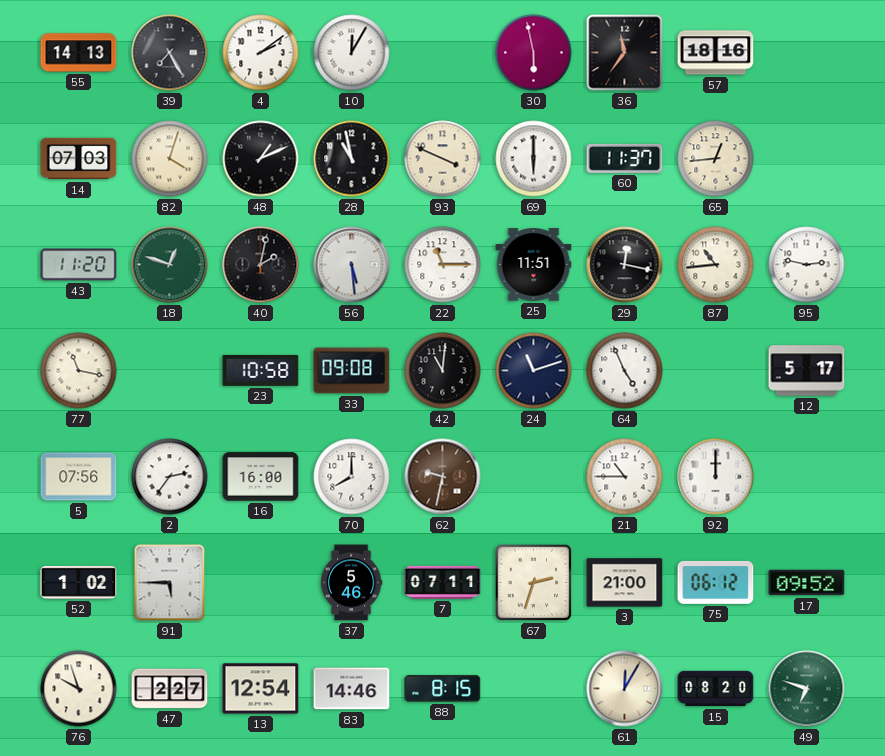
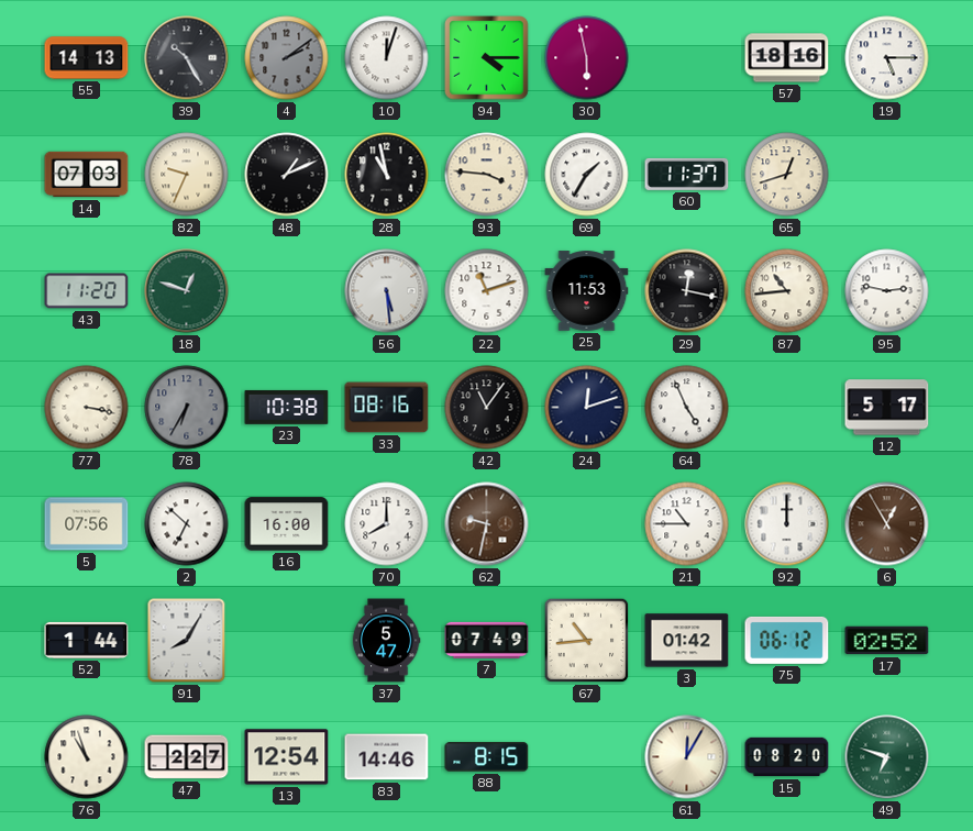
39: 7:25 -> 10:25 (187, 58)
4 dial: white -> grey (287, 58)
10: 12:05 -> 12:03 (387, 58)
94: none -> 4:15 (487, 58)
36: 11:36 -> none (625, 53)
19: none -> 5:15 (887, 58)
82: 4:03 -> 9:34 (187, 175)
93: 3:49 -> 3:46 (487, 175)
69: 6:00 -> 1:35 (587, 175)
65: 12:44 -> 12:42 (787, 175)
40: 2:02 -> none (261, 265)
22: 11:15 -> 11:12 (487, 291)
25: 11:51 -> 11:53 (587, 291)
77: 11:17 -> 3:17 (87, 408)
78: none -> 6:35 (187, 408)
23: 10:58 -> 10:38 (287, 407)
33: 09:08 -> 08:16 (387, 408)
42: 11:01 -> 11:06 (487, 408)
24: 11:12 -> 12:12 (587, 408)
2: 2:36 -> 6:52 (187, 524)
6: none -> 12:55 (887, 524)
52: 1:02 -> 1:44 (87, 640)
91: 5:45 -> 8:05 (187, 641)
37: 5:46 -> 5:47 (386, 641)
7: 07:11 -> 07:49 (487, 640)
67: 2:33 -> 10:44 (587, 641)
3: 21:00 -> 01:42 (687, 641)
17: 09:52 -> 02:52 (887, 641)
76: 9:57 -> 10:57 (87, 757)
